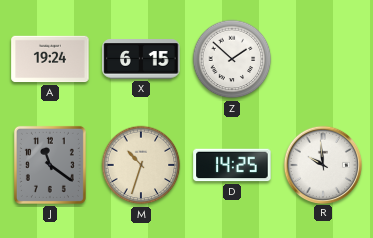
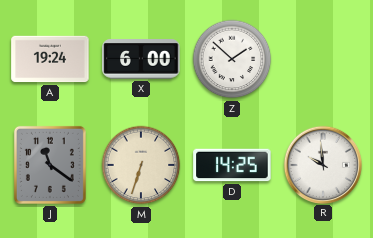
X: 6:15 -> 6:00 (141, 59)
M: 10:33 -> 6:33 (141, 165)
